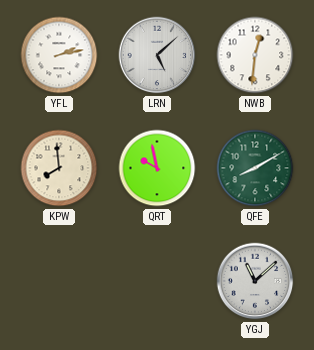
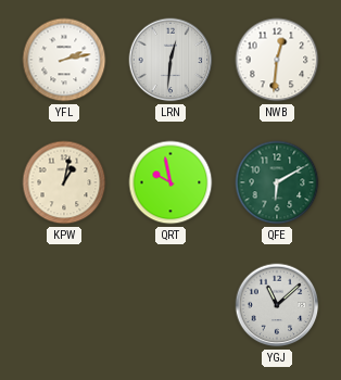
LRN: 5:08 -> 12:31 (171, 60)
KPW: 7:59 -> 1:02 (64, 182)
QFE: 8:10 -> 6:10 (277, 182)
